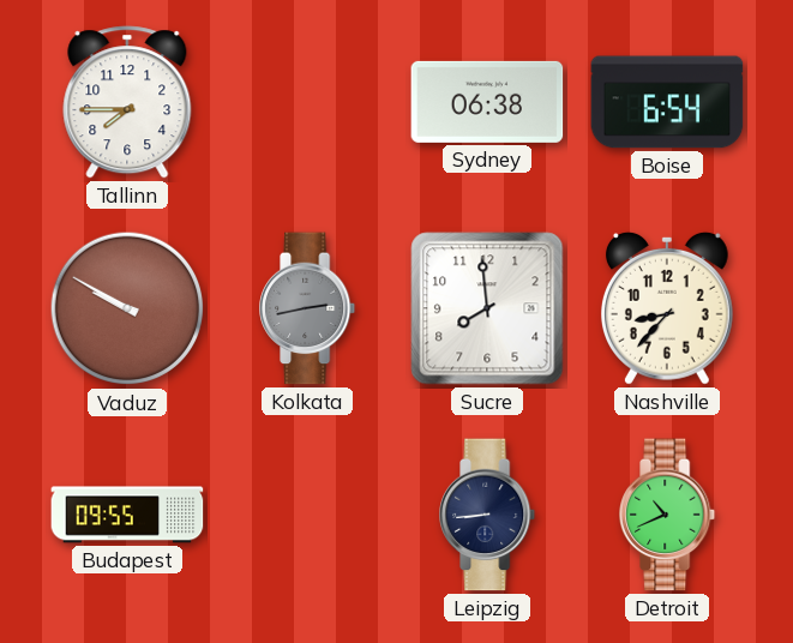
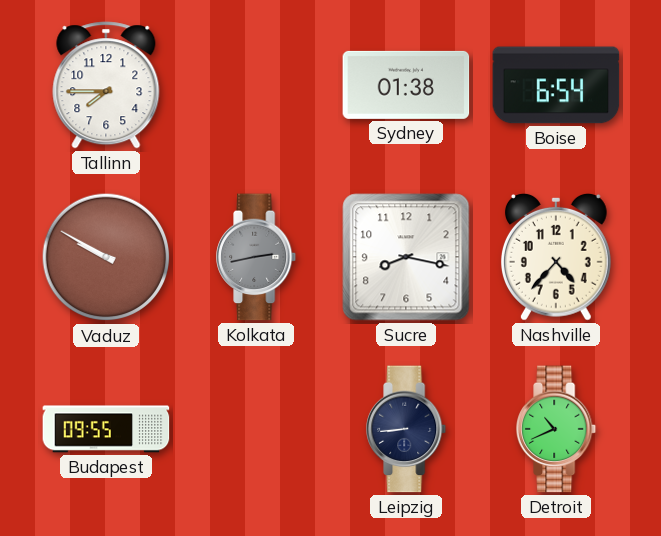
Sydney: 06:38 -> 01:38 (406, 85)
Sucre: 7:59 -> 8:17 (406, 257)
Nashville: 8:37 -> 4:37 (556, 257)
